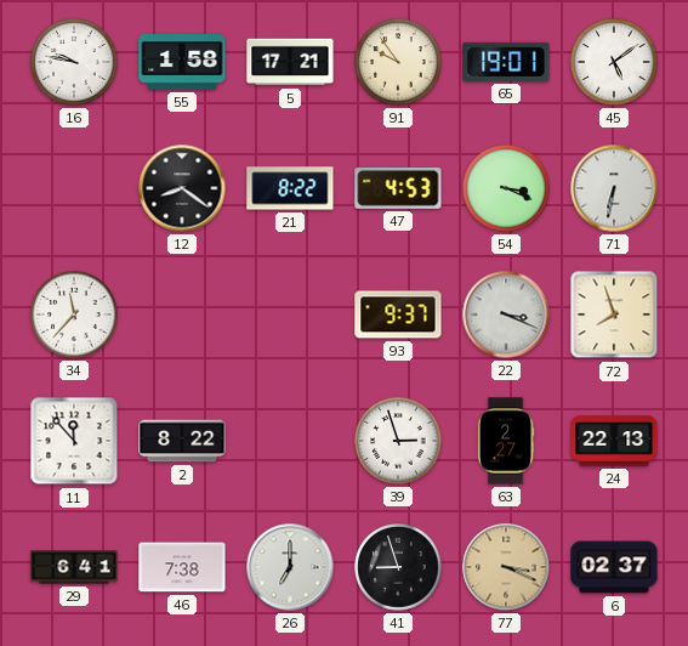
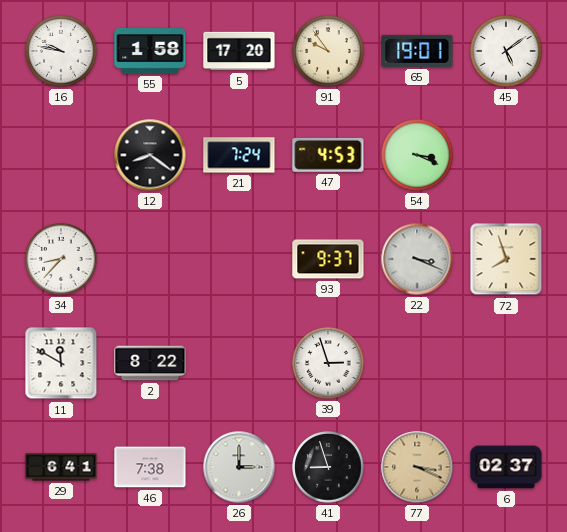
5: 17:21 -> 17:20 (239, 51)
21: 8:22 -> 7:24 (239, 155)
71: 6:32 -> none (614, 188)
34: 11:37 -> 8:37 (61, 259)
11: 11:53 -> 11:50 (61, 363)
63: 2:27 -> none (506, 441)
24: 22:13 -> none (614, 441)
26: 7:00 -> 3:00 (239, 467)
